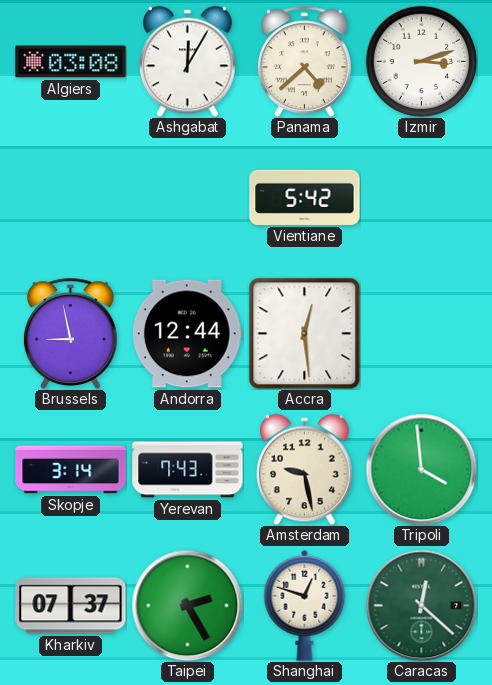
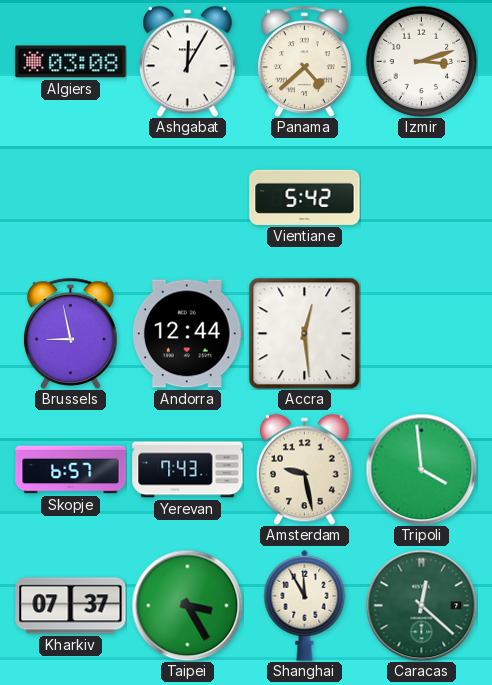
Skopje: 3:14 -> 6:57 (71, 470)
Taipei: 2:25 -> 3:25 (187, 605)
Shanghai: 12:48 -> 11:55 (305, 605)
